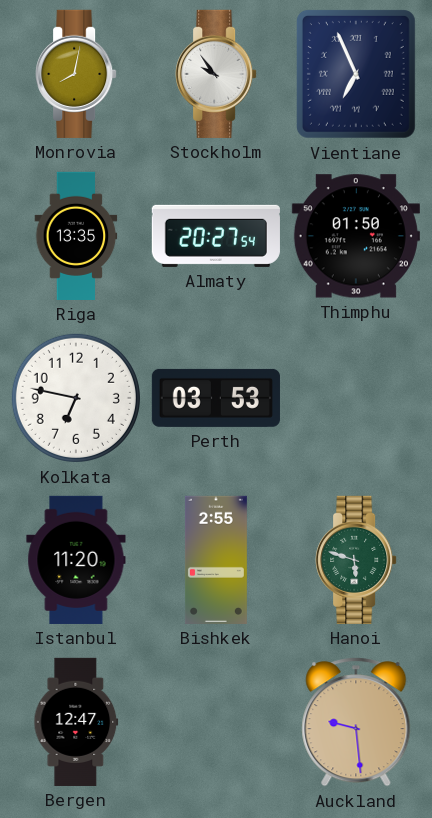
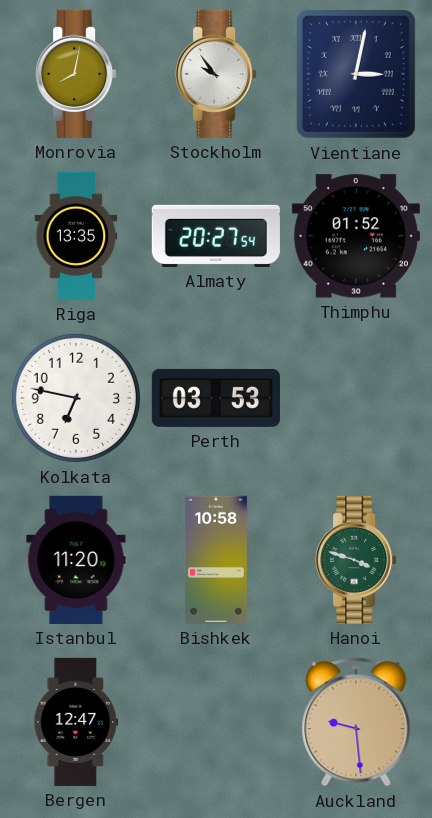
Vientiane: 6:56 -> 3:02 (356, 74)
Thimphu: 01:50 -> 01:52 (356, 236)
Bishkek: 2:55 -> 10:58 (216, 560)
Hanoi: 5:48 -> 3:48 (356, 560)
